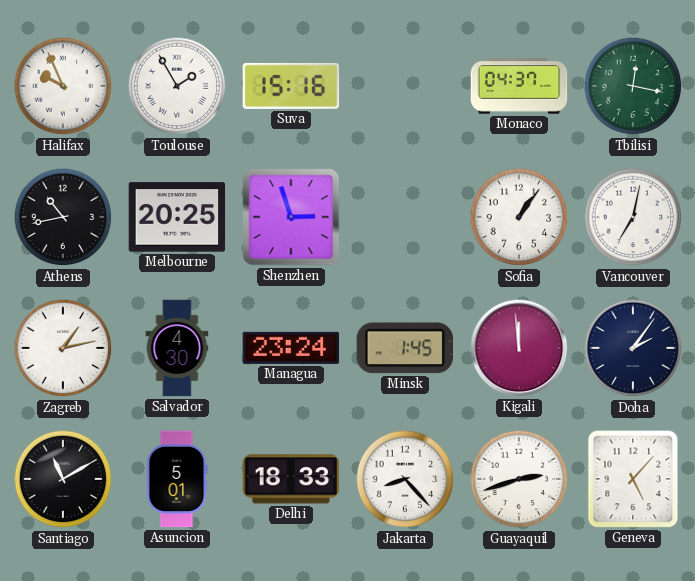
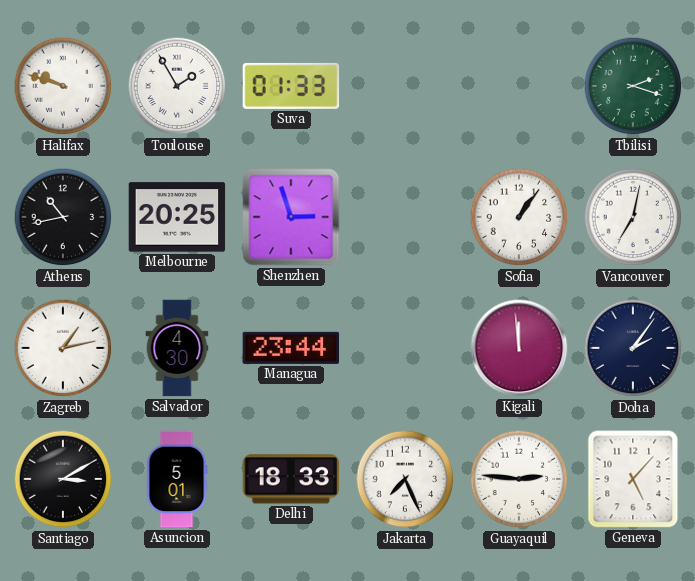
Halifax: 9:56 -> 9:48 (63, 86)
Suva: 15:16 -> 01:33 (291, 86)
Monaco: 04:37 -> none (519, 86)
Tbilisi: 12:17 -> 2:18 (633, 86)
Managua: 23:24 -> 23:44 (291, 348)
Minsk: 1:45 -> none (404, 348)
Santiago: 11:10 -> 3:10 (63, 479)
Jakarta: 8:23 -> 7:26 (405, 479)
Guayaquil: 2:42 -> 2:46 (519, 479)
